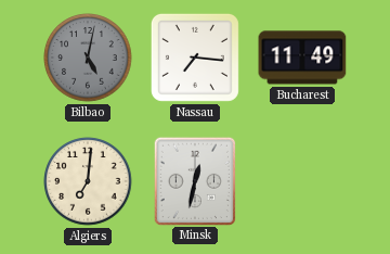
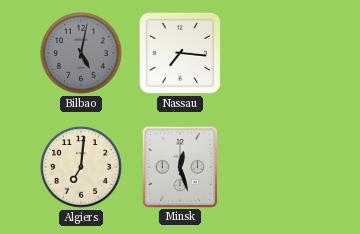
Bucharest: 11:49 -> none (302, 58)
Minsk: 12:32 -> 12:27 (179, 166)
